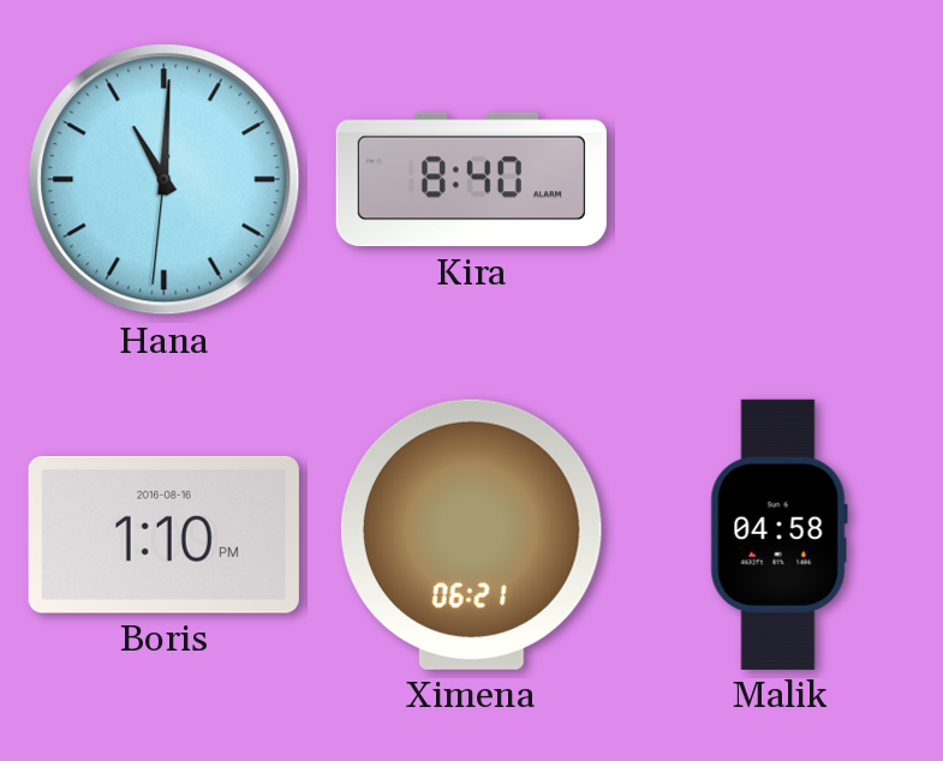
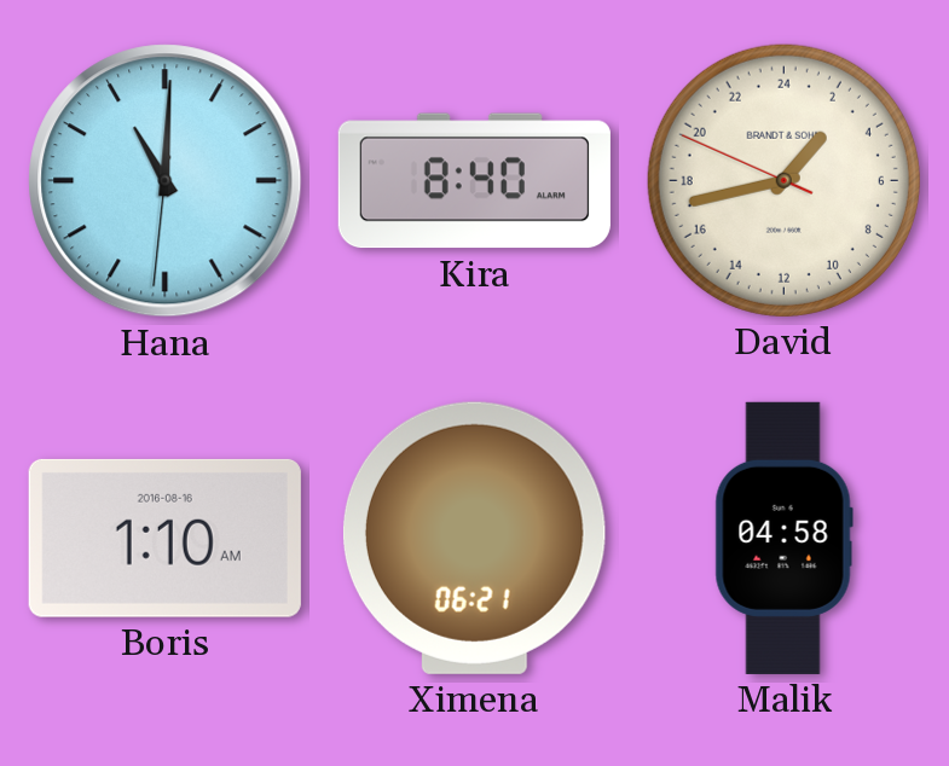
David: none -> 2:42 (783, 180)
Boris: 1:10 PM -> 1:10 AM (164, 538)
